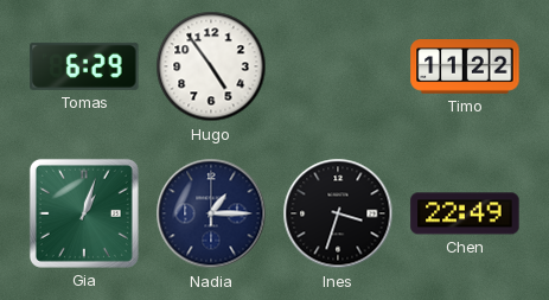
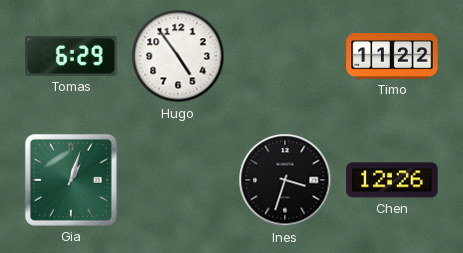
Nadia: 1:15 -> none (211, 213)
Chen: 22:49 -> 12:26 (392, 180)
